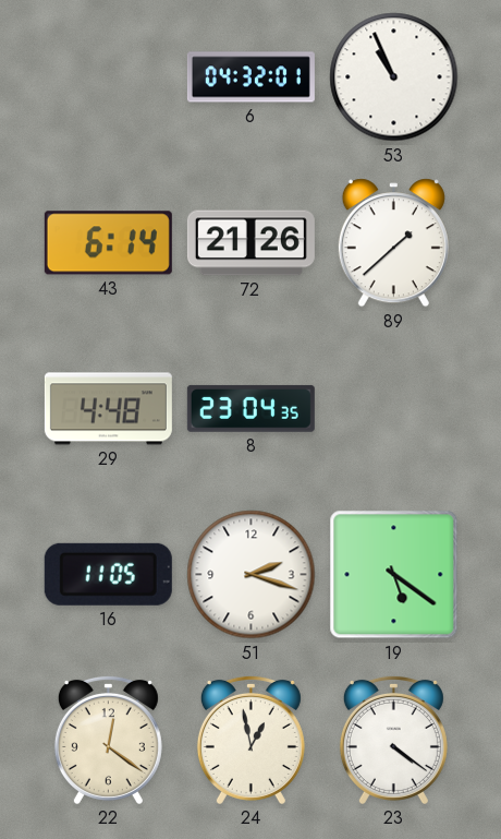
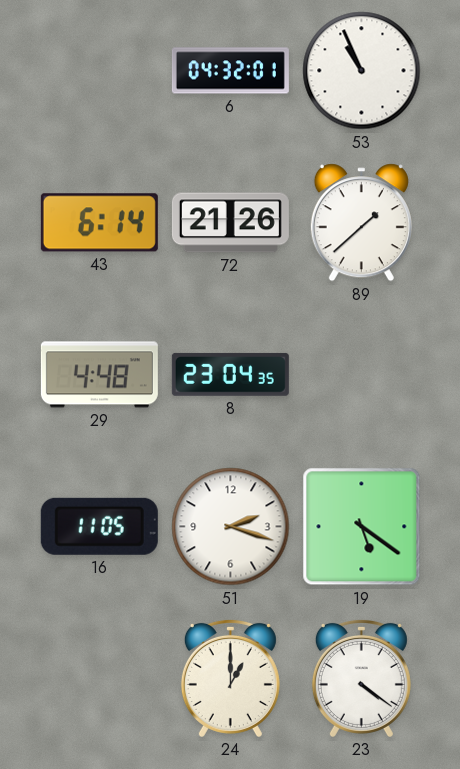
22: 12:21 -> none (108, 740)
24: 12:58 -> 1:00 (230, 678)
